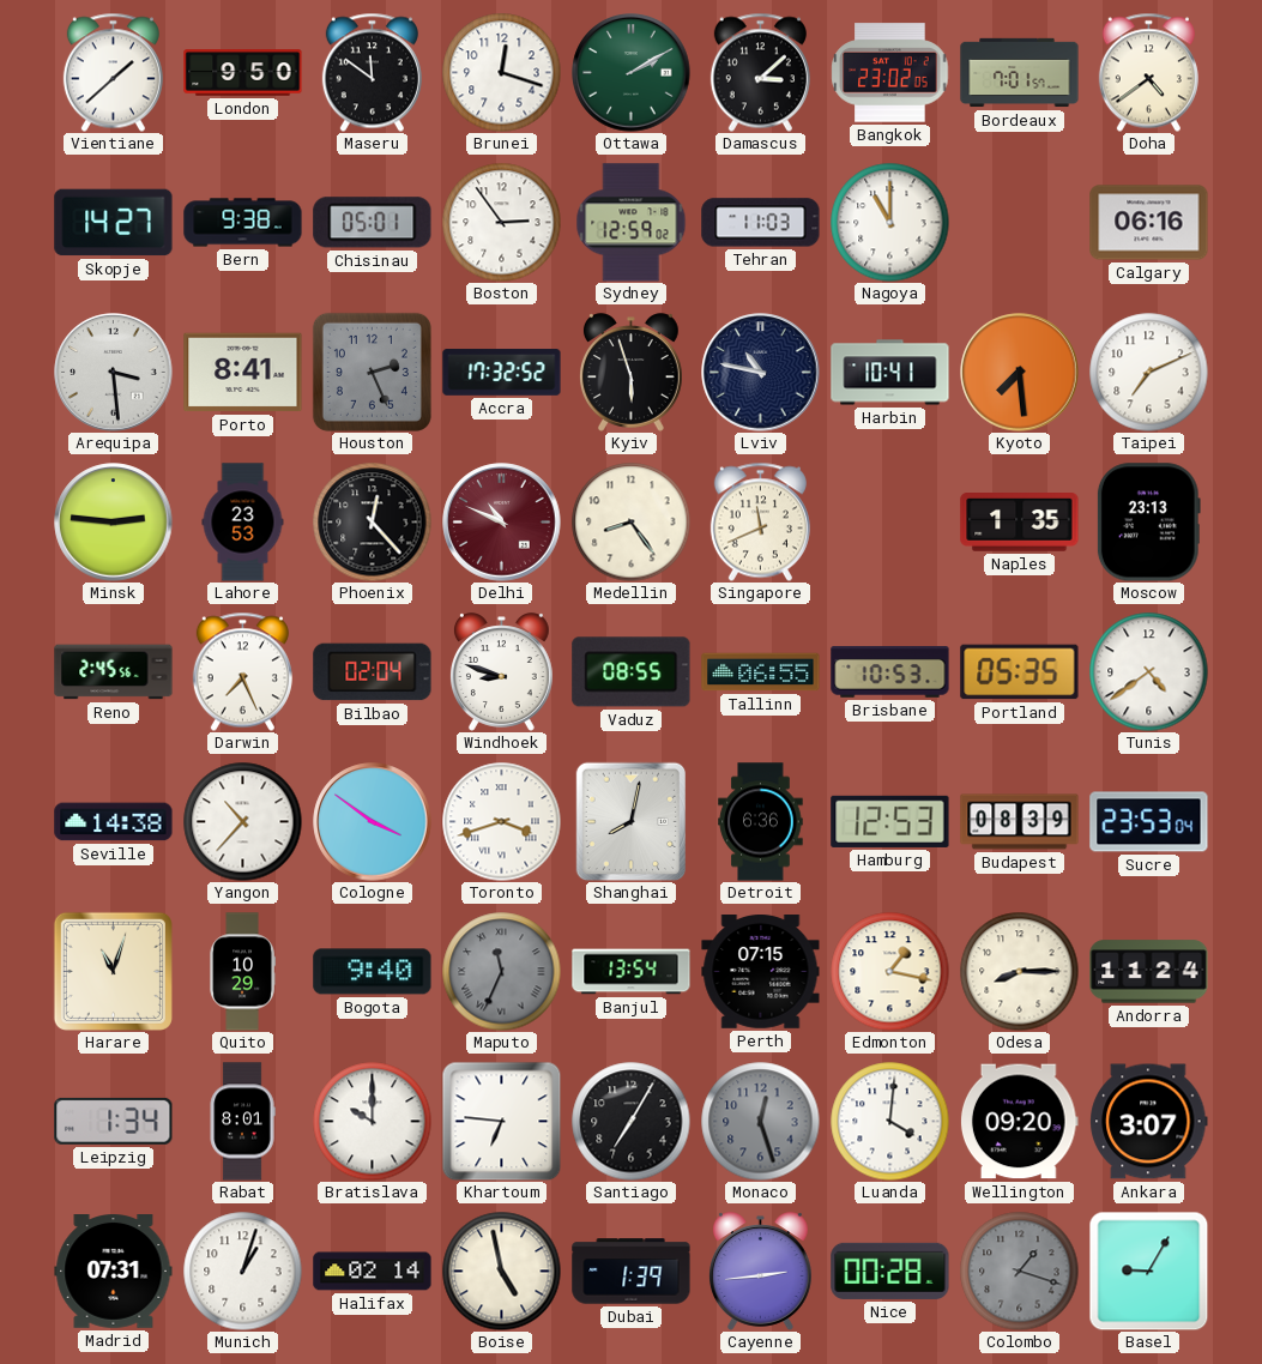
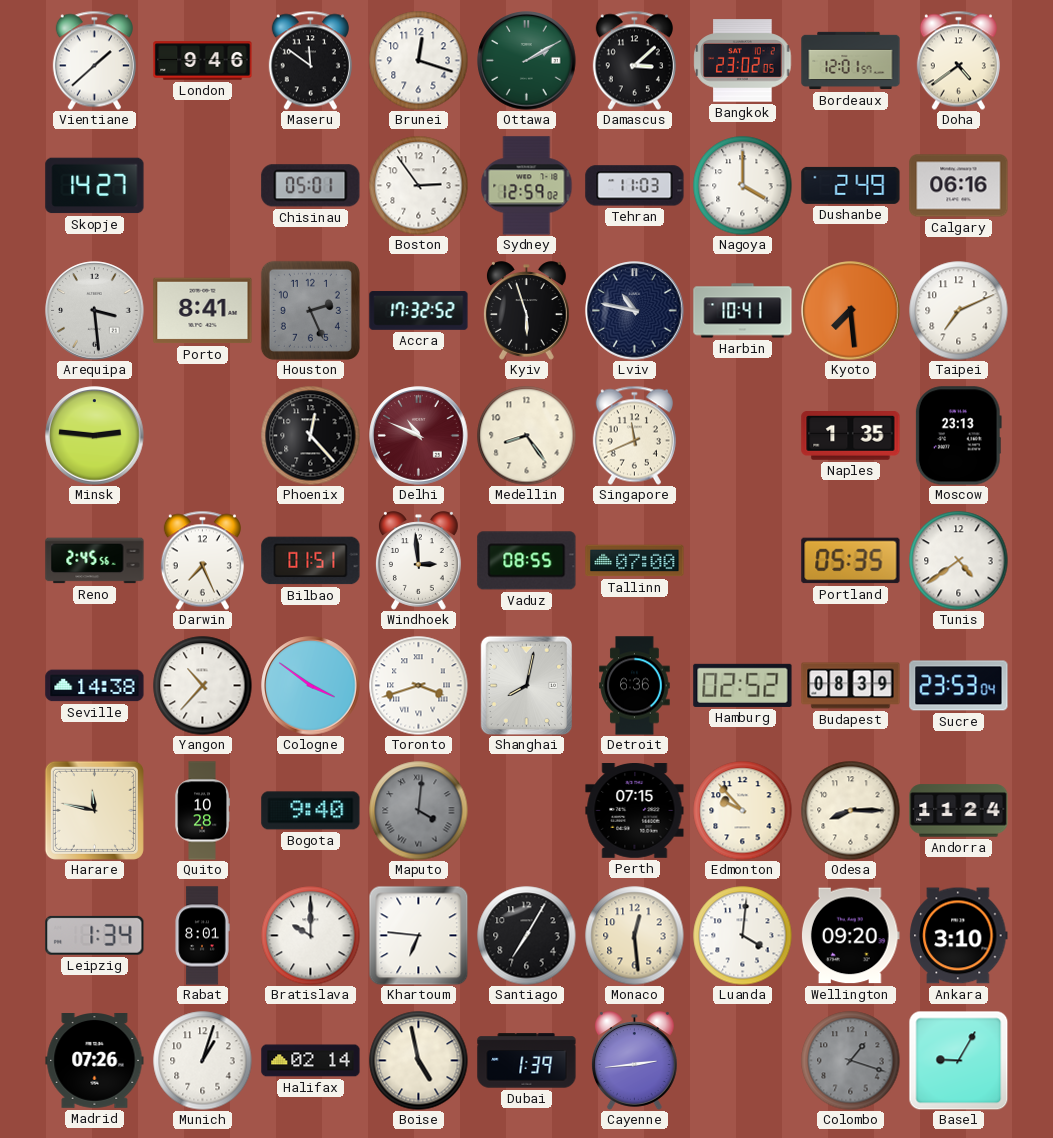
London: 9:50 -> 9:46 (203, 61)
Bordeaux: 7:01 -> 12:01 (851, 61)
Bern: 9:38 -> none (243, 223)
Nagoya: 11:00 -> 4:00 (743, 186)
Dushanbe: none -> 2:49 (851, 185)
Lahore: 23:53 -> none (243, 523)
Bilbao: 02:04 -> 01:51 (311, 561)
Windhoek: 8:48 -> 2:59 (418, 561)
Tallinn: 06:55 -> 07:00 (635, 561)
Brisbane: 10:53 -> none (890, 672)
Hamburg: 12:53 -> 02:52 (743, 685)
Harare: 11:03 -> 11:47 (94, 810)
Quito: 10:29 -> 10:28 (202, 811)
Maputo: 11:34 -> 4:01 (419, 811)
Banjul: 13:54 -> none (632, 972)
Edmonton: 1:17 -> 9:53 (743, 811)
Monaco: 12:27 -> 12:29 (635, 936)
Monaco dial: grey -> cream (635, 936)
Ankara: 3:07 -> 3:10 (959, 936)
Madrid: 07:31 -> 07:26 (95, 1061)
Nice: 00:28 -> none (890, 1271)
